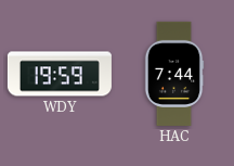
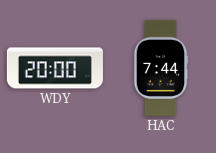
WDY: 19:59 -> 20:00 (55, 68)
